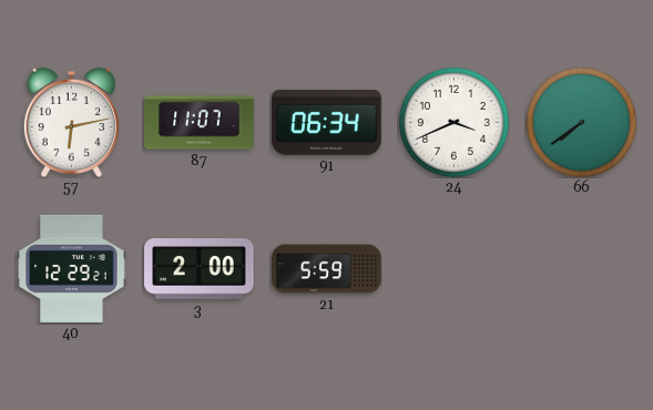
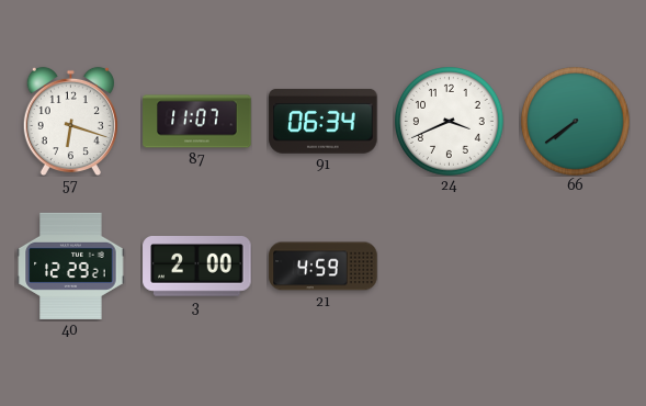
57: 6:13 -> 6:18 (70, 121)
21: 5:59 -> 4:59 (324, 267)
